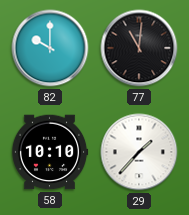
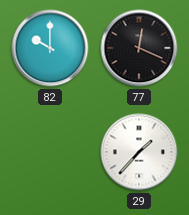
77: 11:01 -> 12:19 (139, 48)
58: 10:10 -> none (50, 152)
